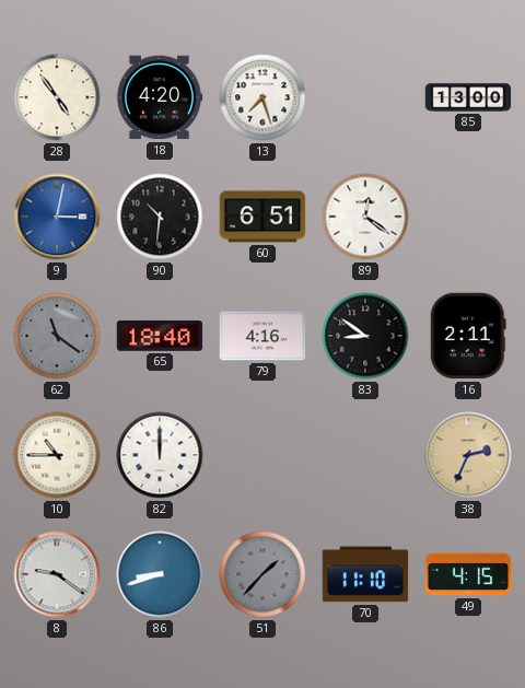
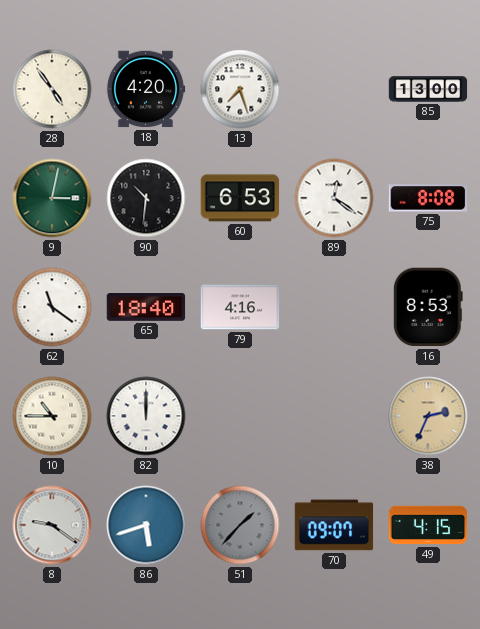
9 dial: blue -> green (52, 198)
60: 6:51 -> 6:53 (240, 198)
75: none -> 8:08 (428, 198)
62 dial: grey -> white (52, 307)
83: 8:51 -> none (365, 336)
16: 2:11 -> 8:53 (428, 307)
86: 8:42 -> 5:42 (146, 525)
70: 11:10 -> 09:07 (334, 525)
